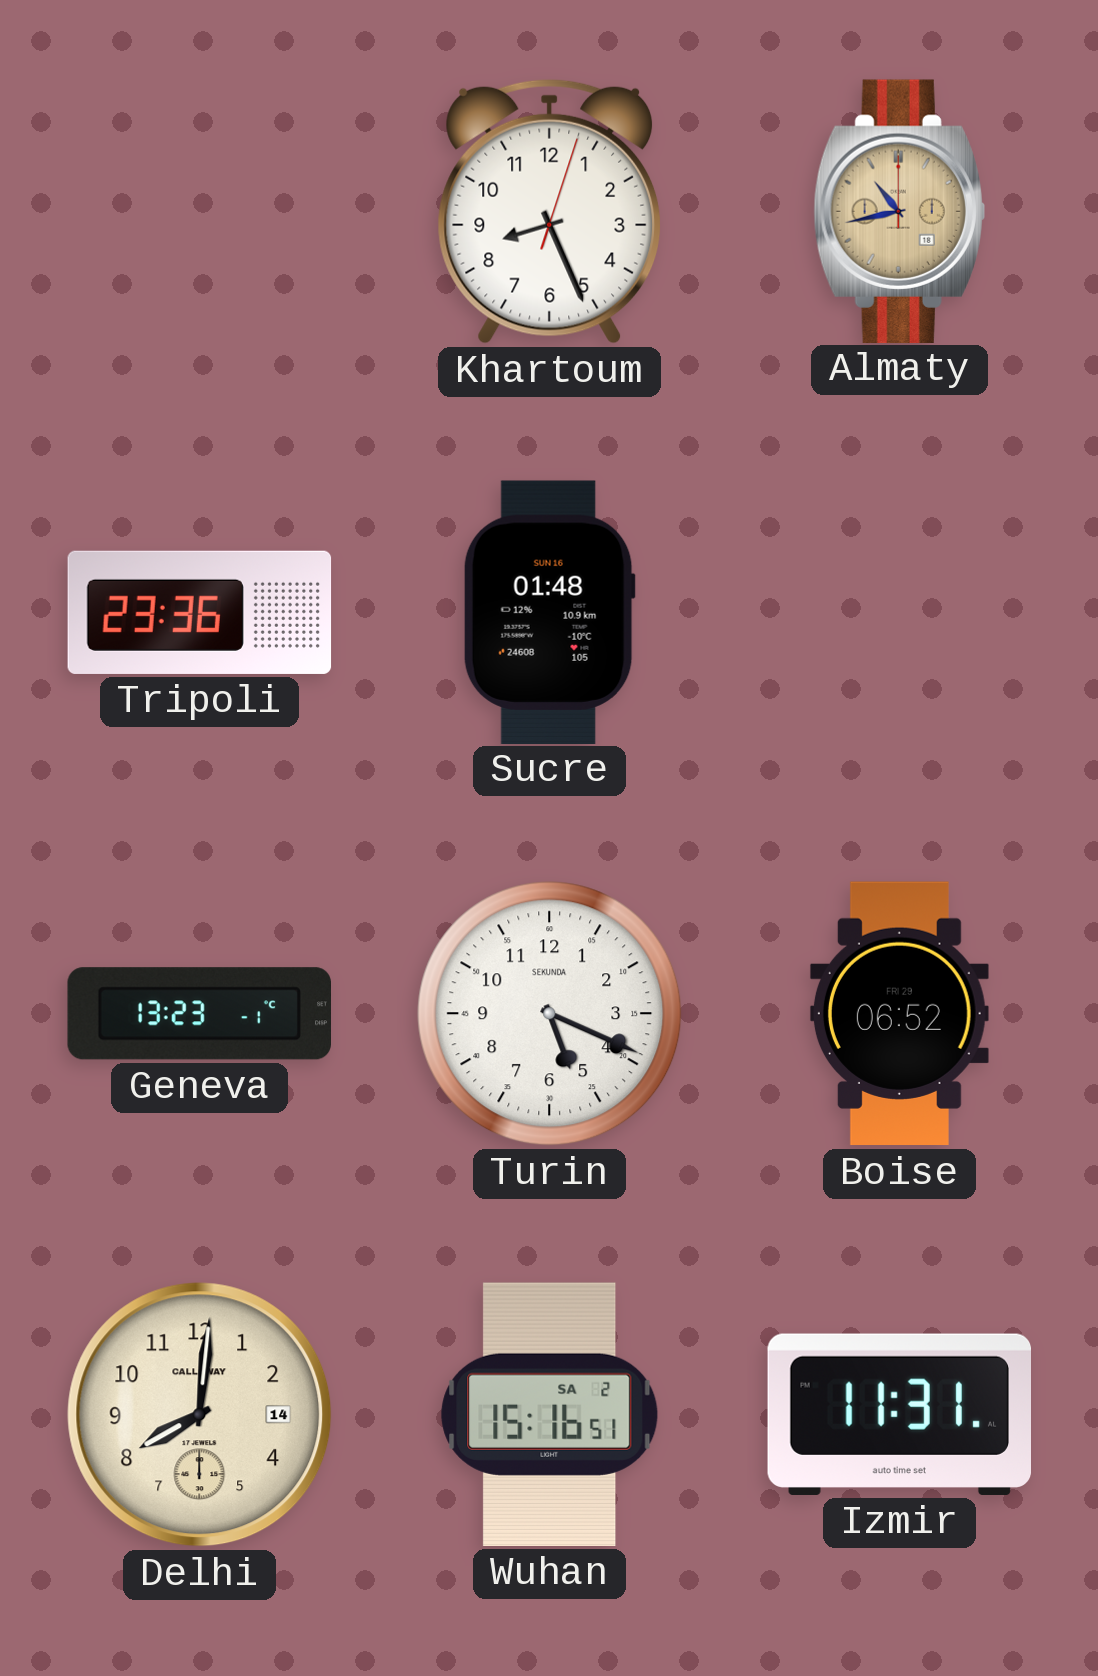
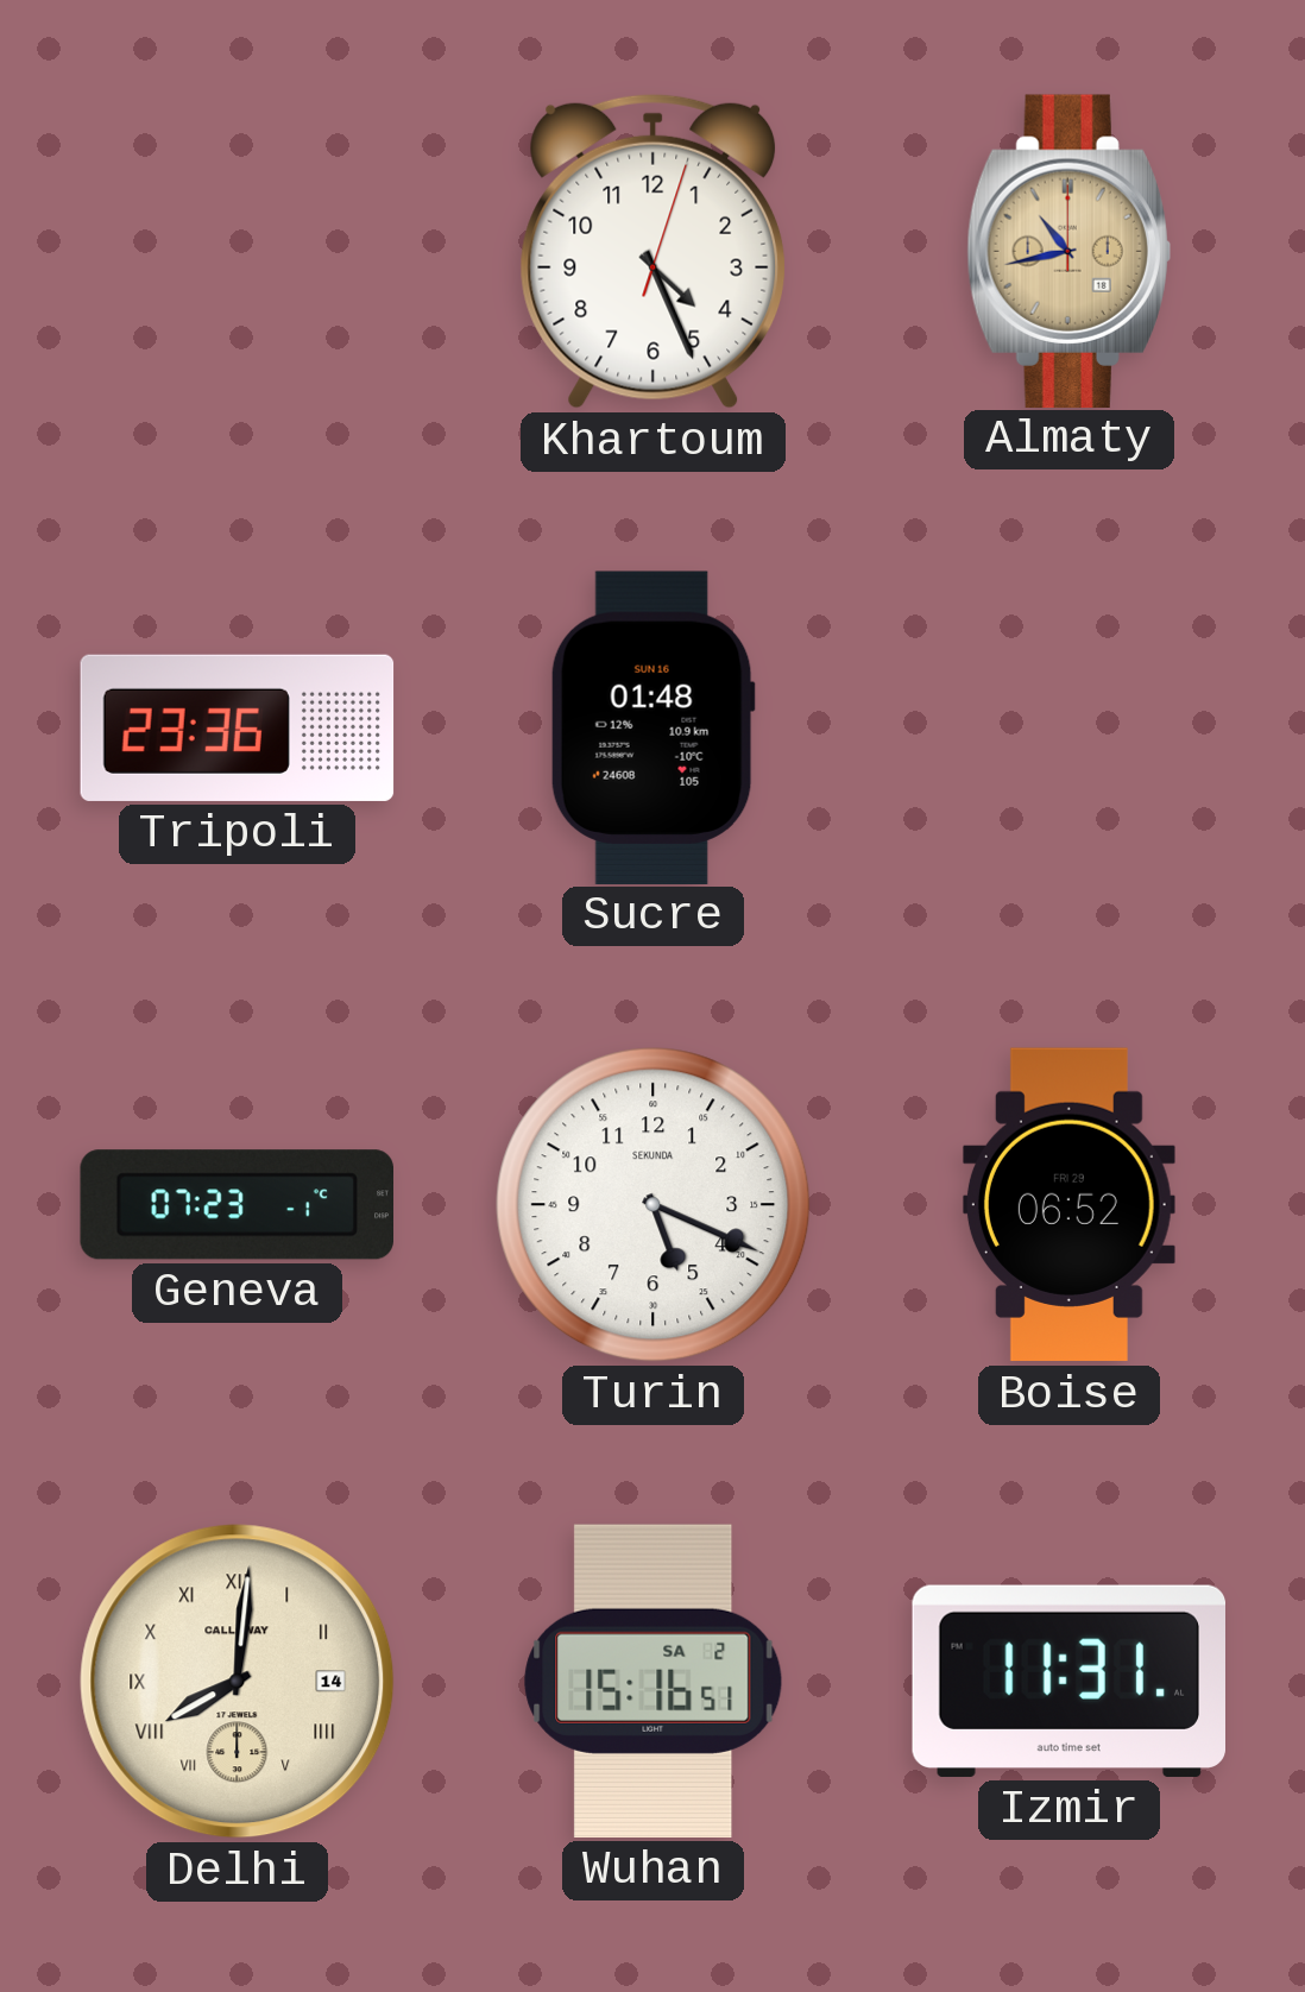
Khartoum: 8:26 -> 4:26 (654, 251)
Geneva: 13:23 -> 07:23 (237, 1205)
Delhi numerals: Arabic -> Roman (238, 1682)
